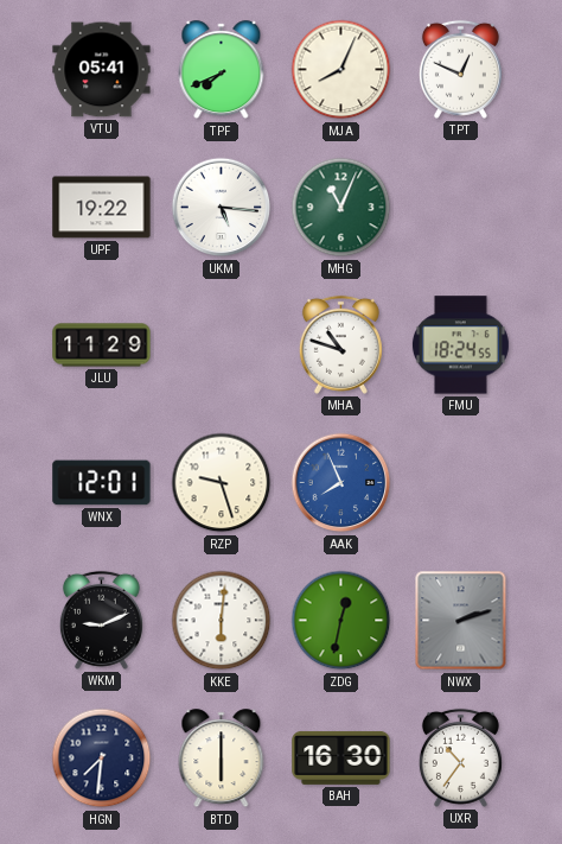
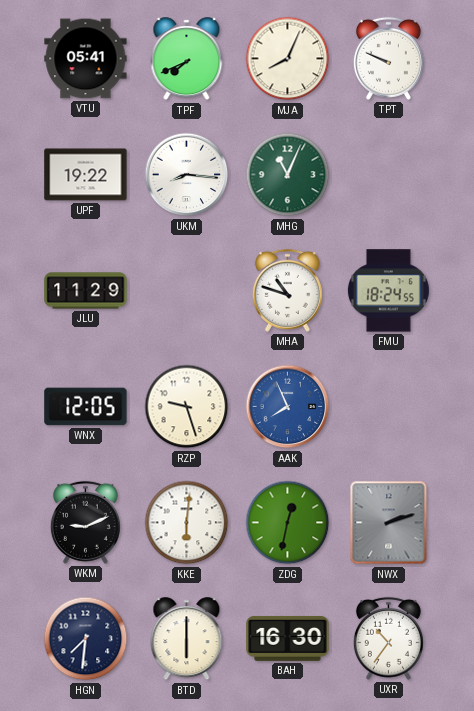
TPT: 12:49 -> 9:49 (388, 58)
UKM: 5:16 -> 8:16 (187, 175)
WNX: 12:01 -> 12:05 (86, 407)
